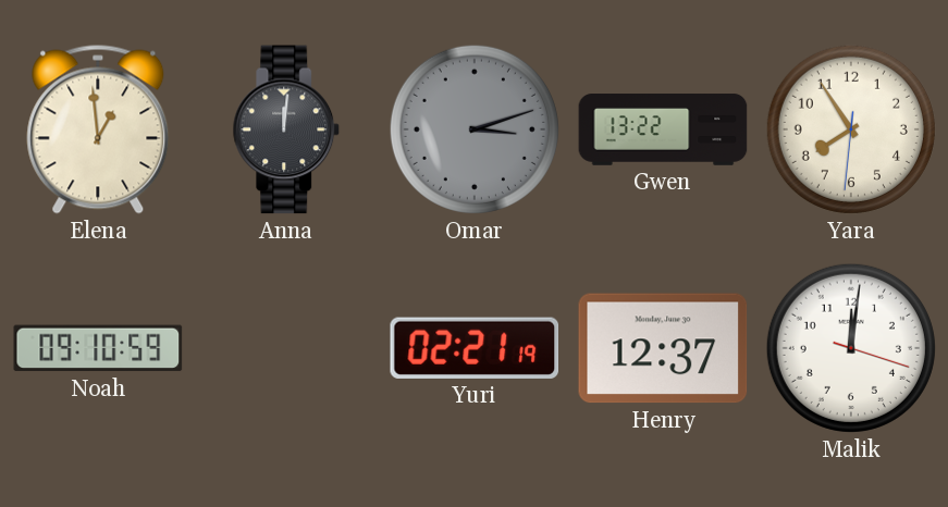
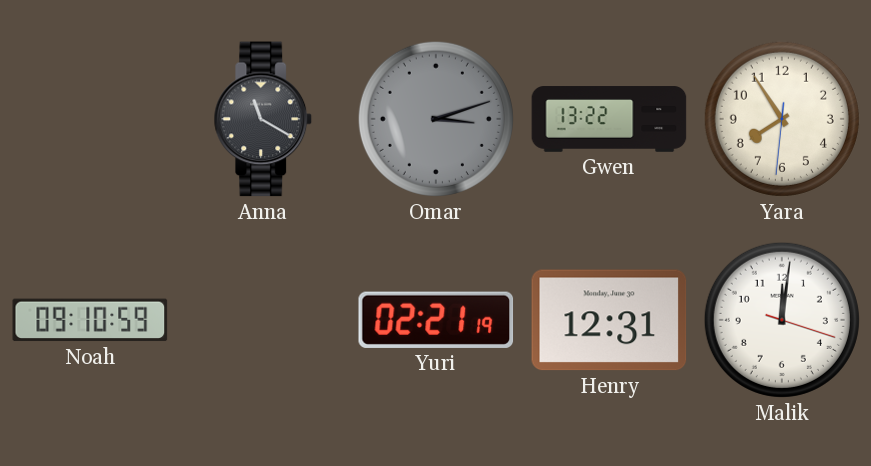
Elena: 12:59 -> none (98, 129)
Anna: 12:01 -> 11:20 (263, 119)
Henry: 12:37 -> 12:31 (609, 320)
